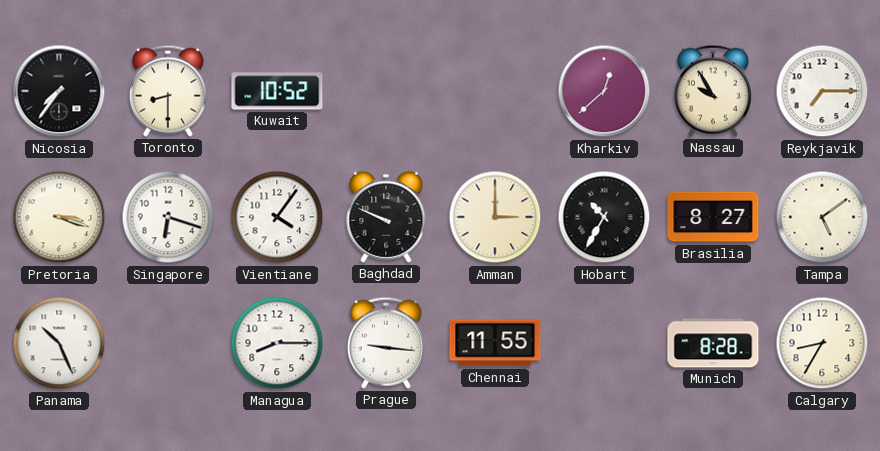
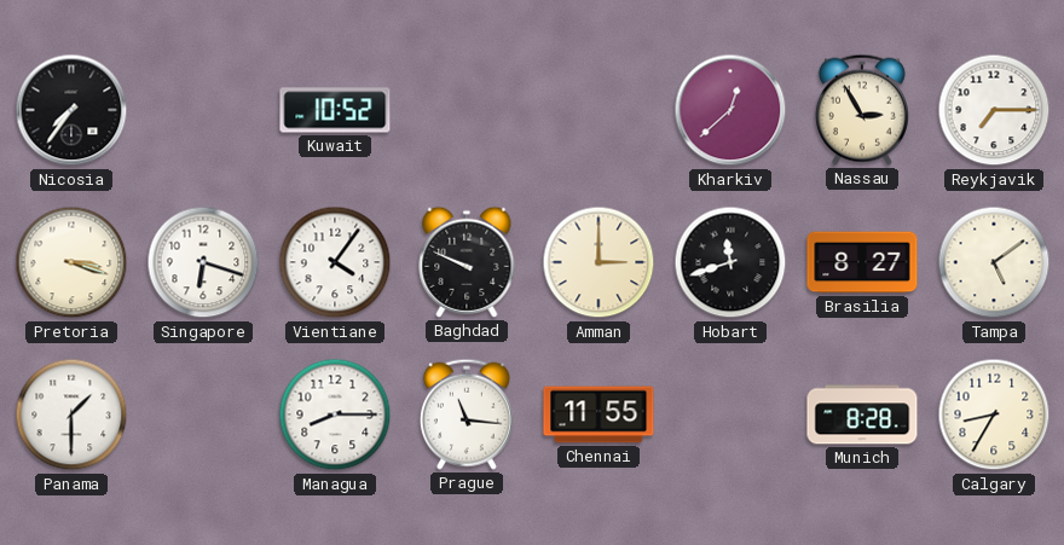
Toronto: 8:30 -> none (168, 91)
Nassau: 9:55 -> 2:55 (862, 110)
Hobart: 10:35 -> 11:42 (730, 262)
Panama: 10:26 -> 1:30 (71, 414)
Prague: 9:16 -> 11:16 (467, 414)
